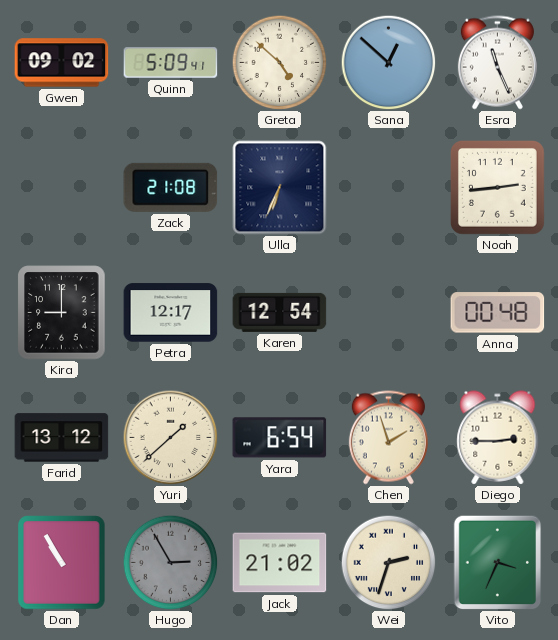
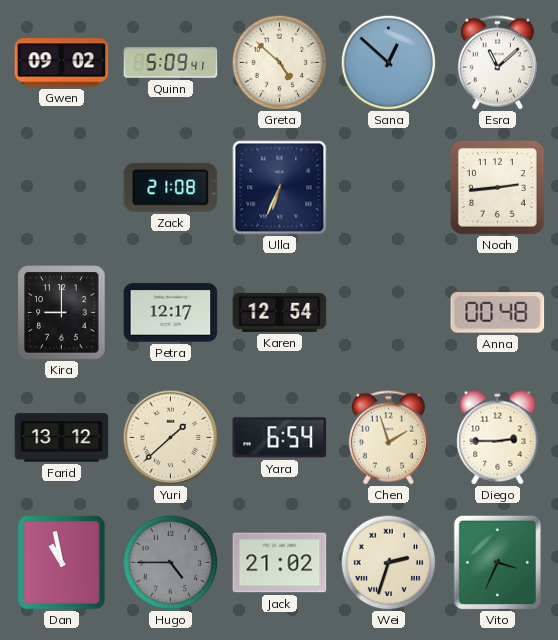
Esra: 11:26 -> 11:08 (497, 63)
Dan: 10:55 -> 10:58 (62, 563)
Hugo: 2:55 -> 4:45 (170, 562)
